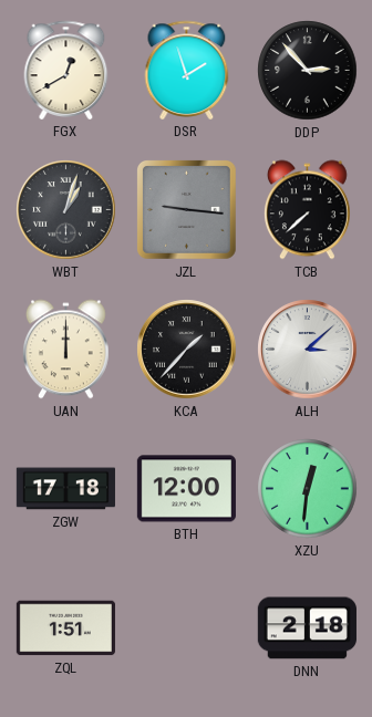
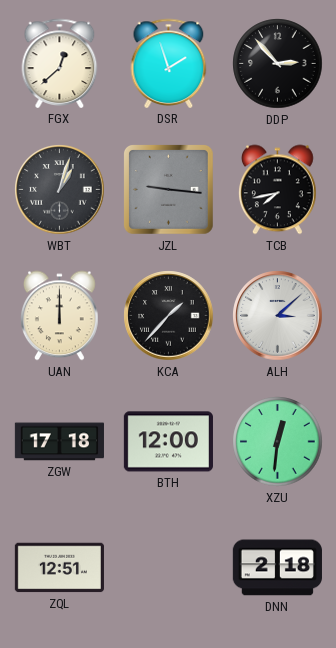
FGX: 12:40 -> 12:38 (60, 63)
TCB: 7:38 -> 7:43 (278, 190)
ZQL: 1:51 -> 12:51 (59, 568)
